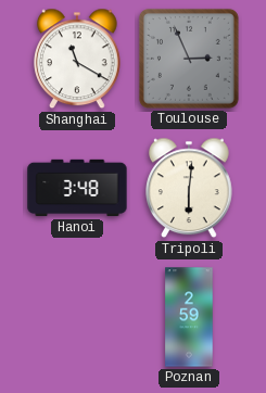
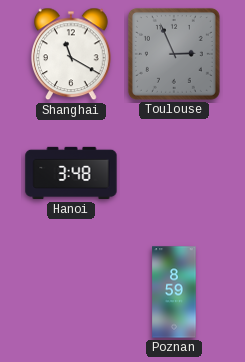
Tripoli: 6:01 -> none (190, 188)
Poznan: 2:59 -> 8:59 (174, 292)
